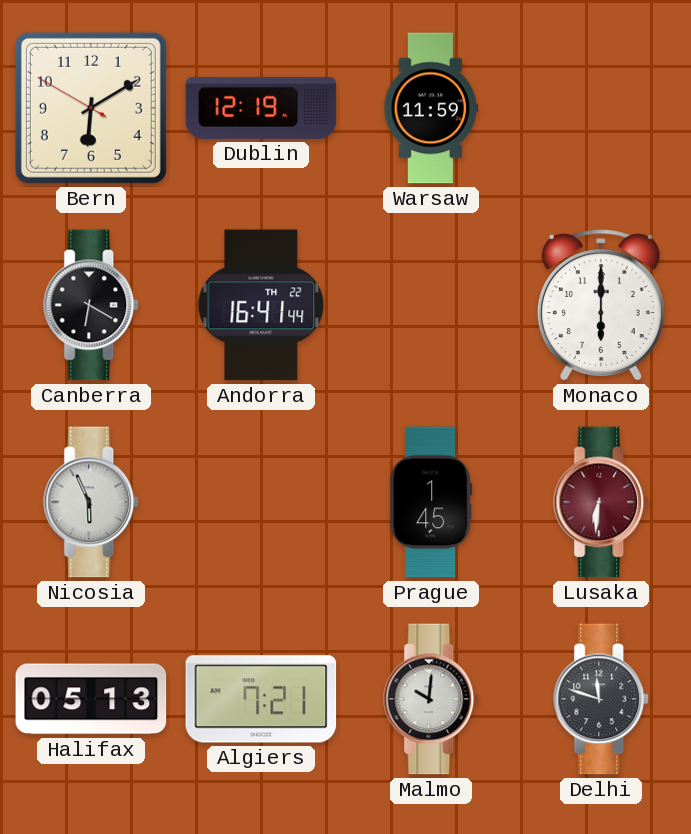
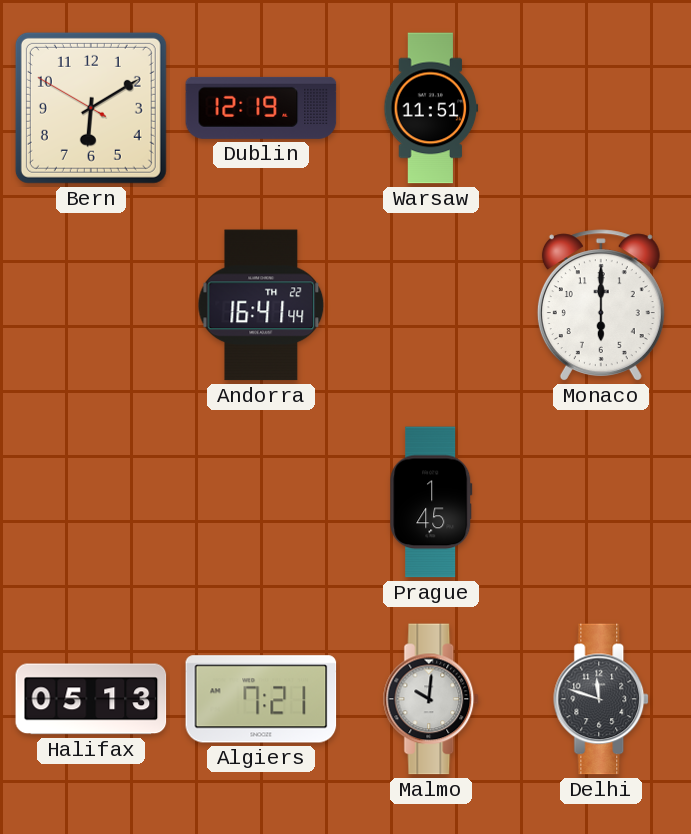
Warsaw: 11:59 -> 11:51 (431, 108)
Canberra: 6:20 -> none (92, 305)
Nicosia: 5:56 -> none (92, 502)
Lusaka: 6:31 -> none (602, 502)
